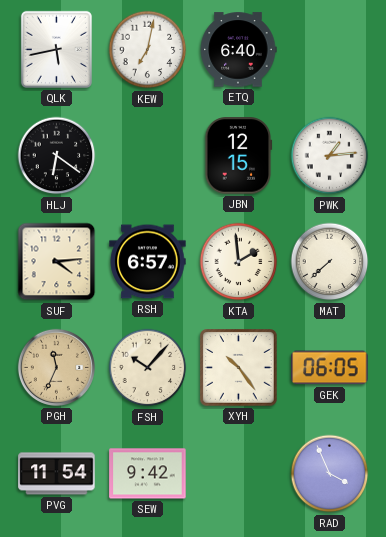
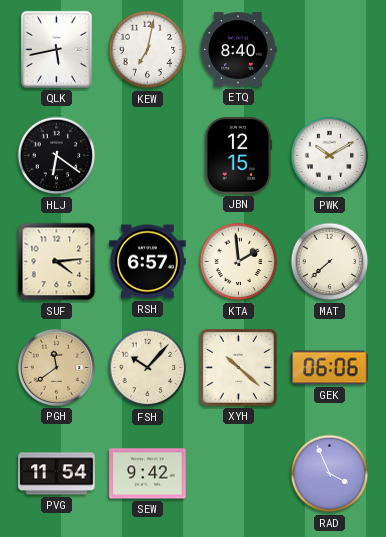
ETQ: 6:40 -> 8:40 (238, 50)
PWK: 1:14 -> 10:10 (330, 156)
PGH: 11:34 -> 11:39 (56, 367)
XYH: 10:24 -> 10:22 (239, 368)
GEK: 06:05 -> 06:06 (330, 368)
